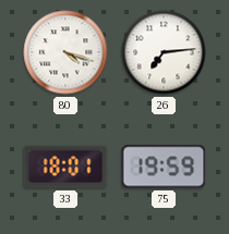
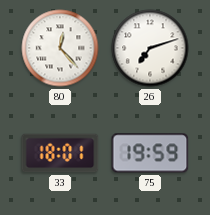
80: 4:18 -> 12:23 (60, 48)
26: 7:14 -> 7:12 (150, 48)
